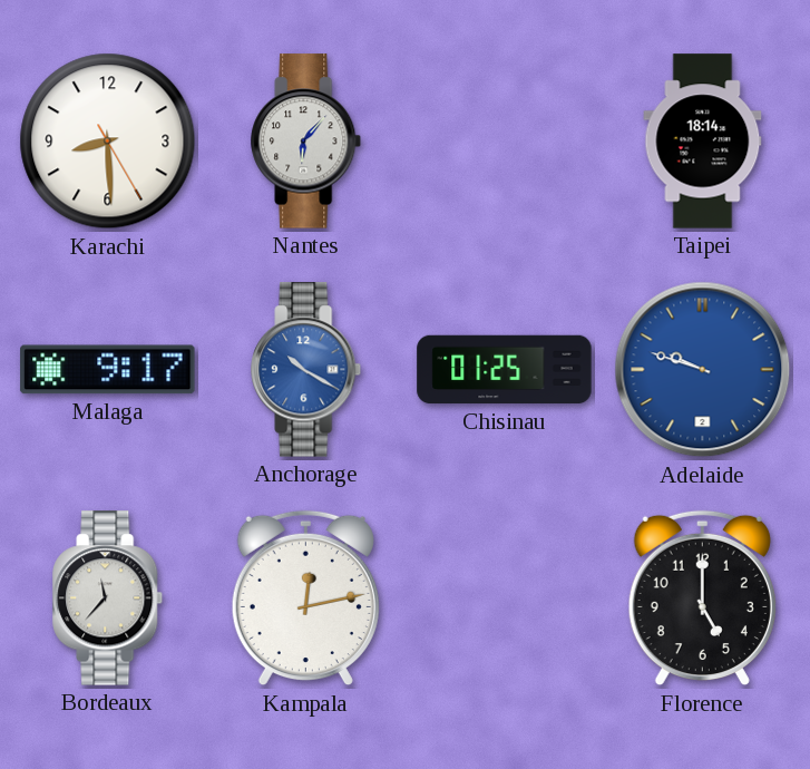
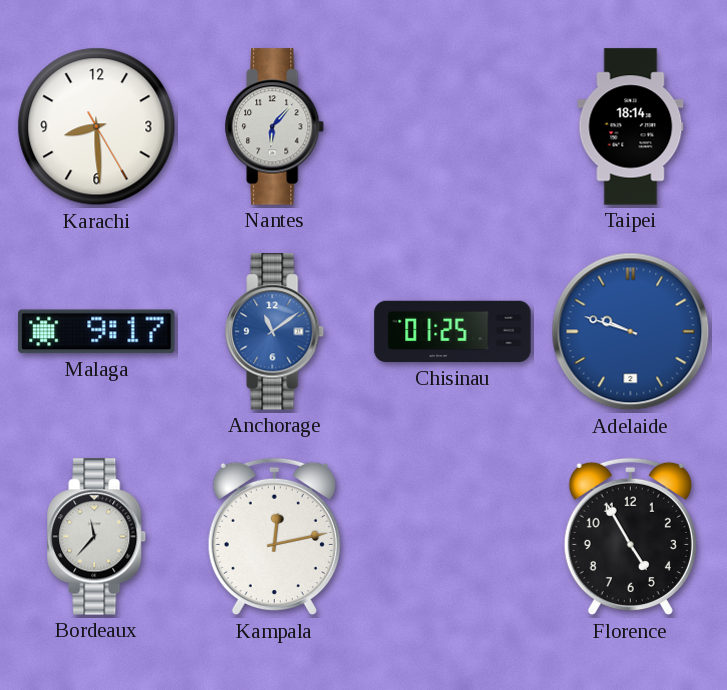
Anchorage: 10:20 -> 11:09 (275, 332)
Florence: 5:00 -> 4:55 (630, 537)
